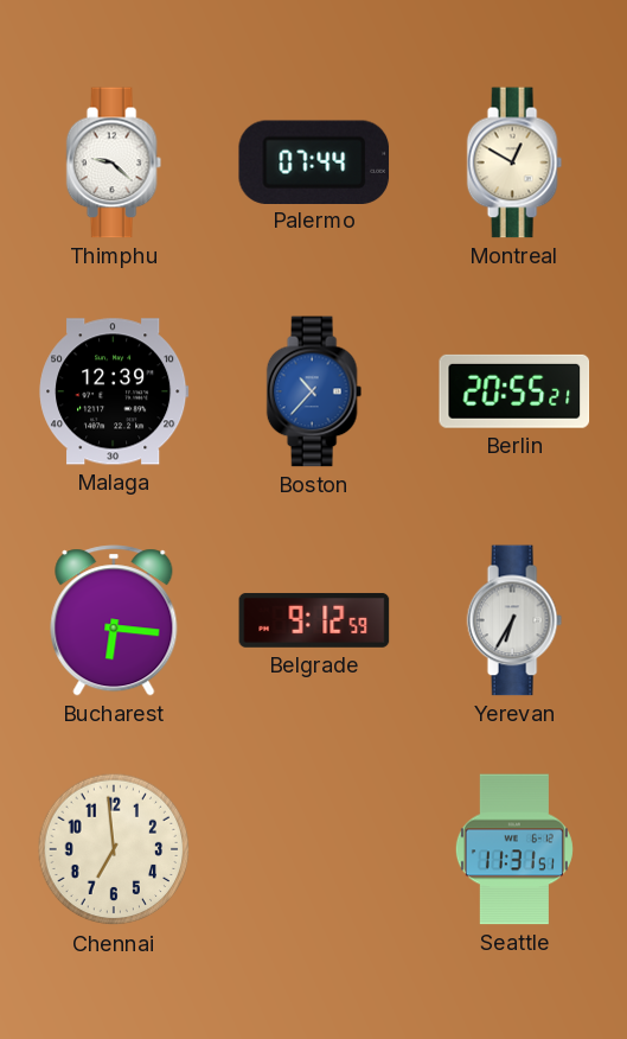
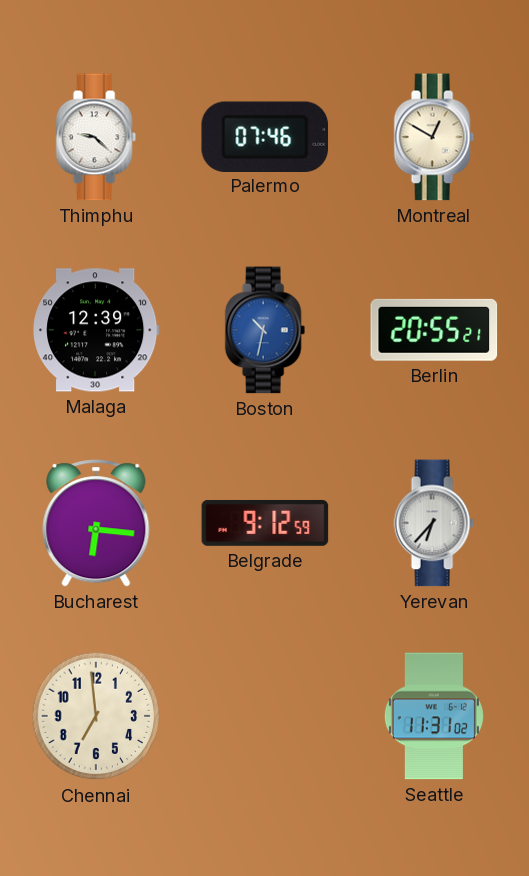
Palermo: 07:44 -> 07:46 (265, 136)
Boston: 10:37 -> 10:32 (265, 330)
Yerevan: 6:35 -> 6:37 (434, 523)
Seattle: 11:31:51 -> 11:31:02 (434, 716)
